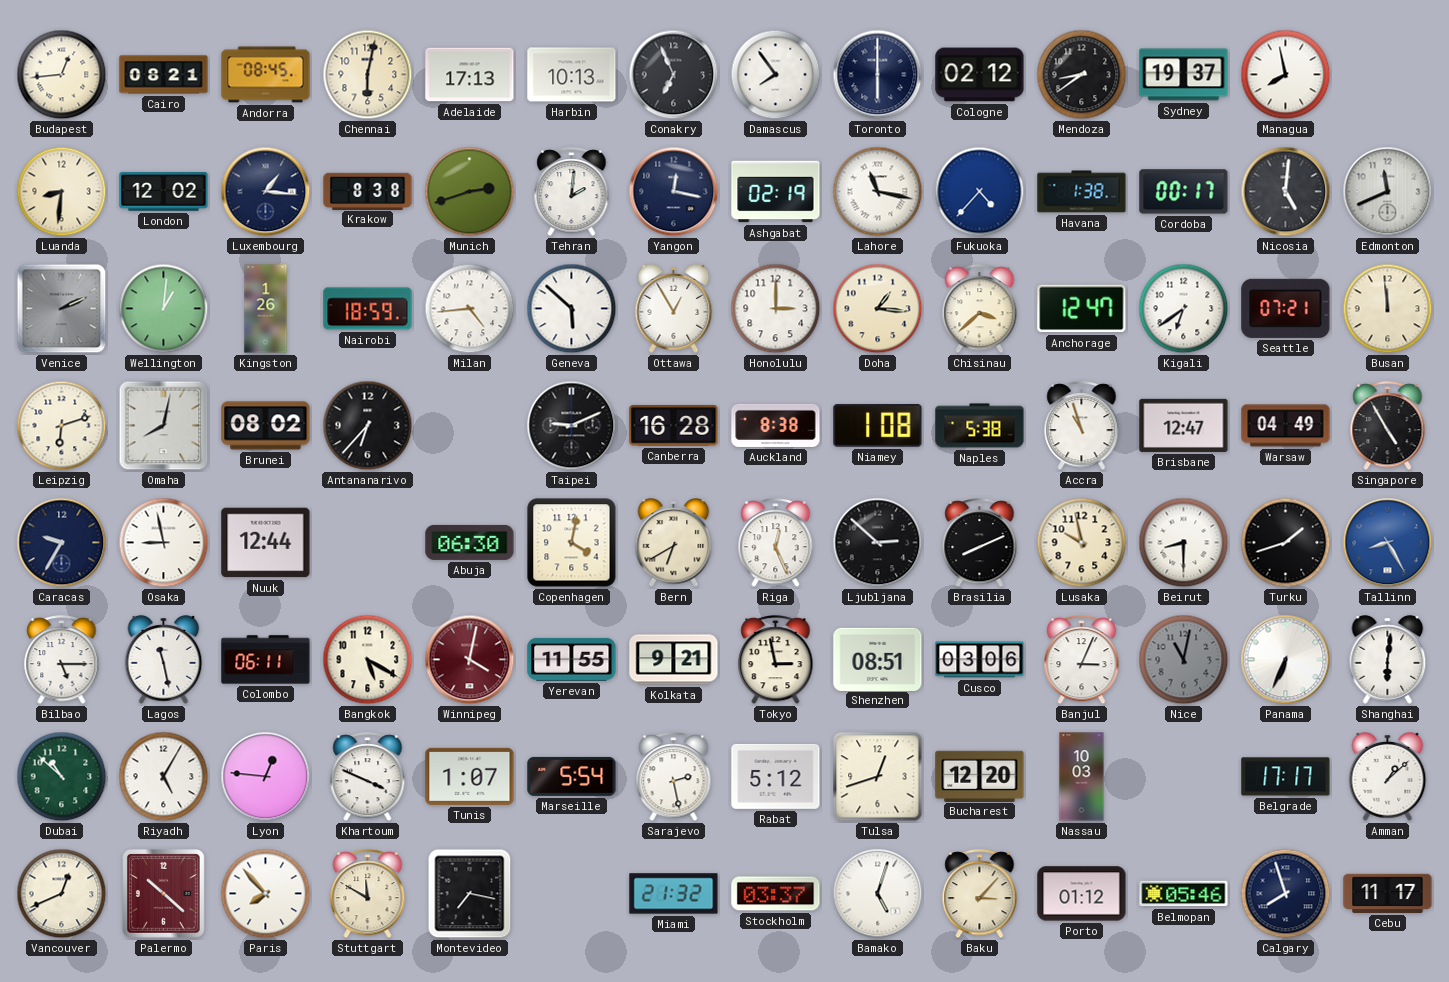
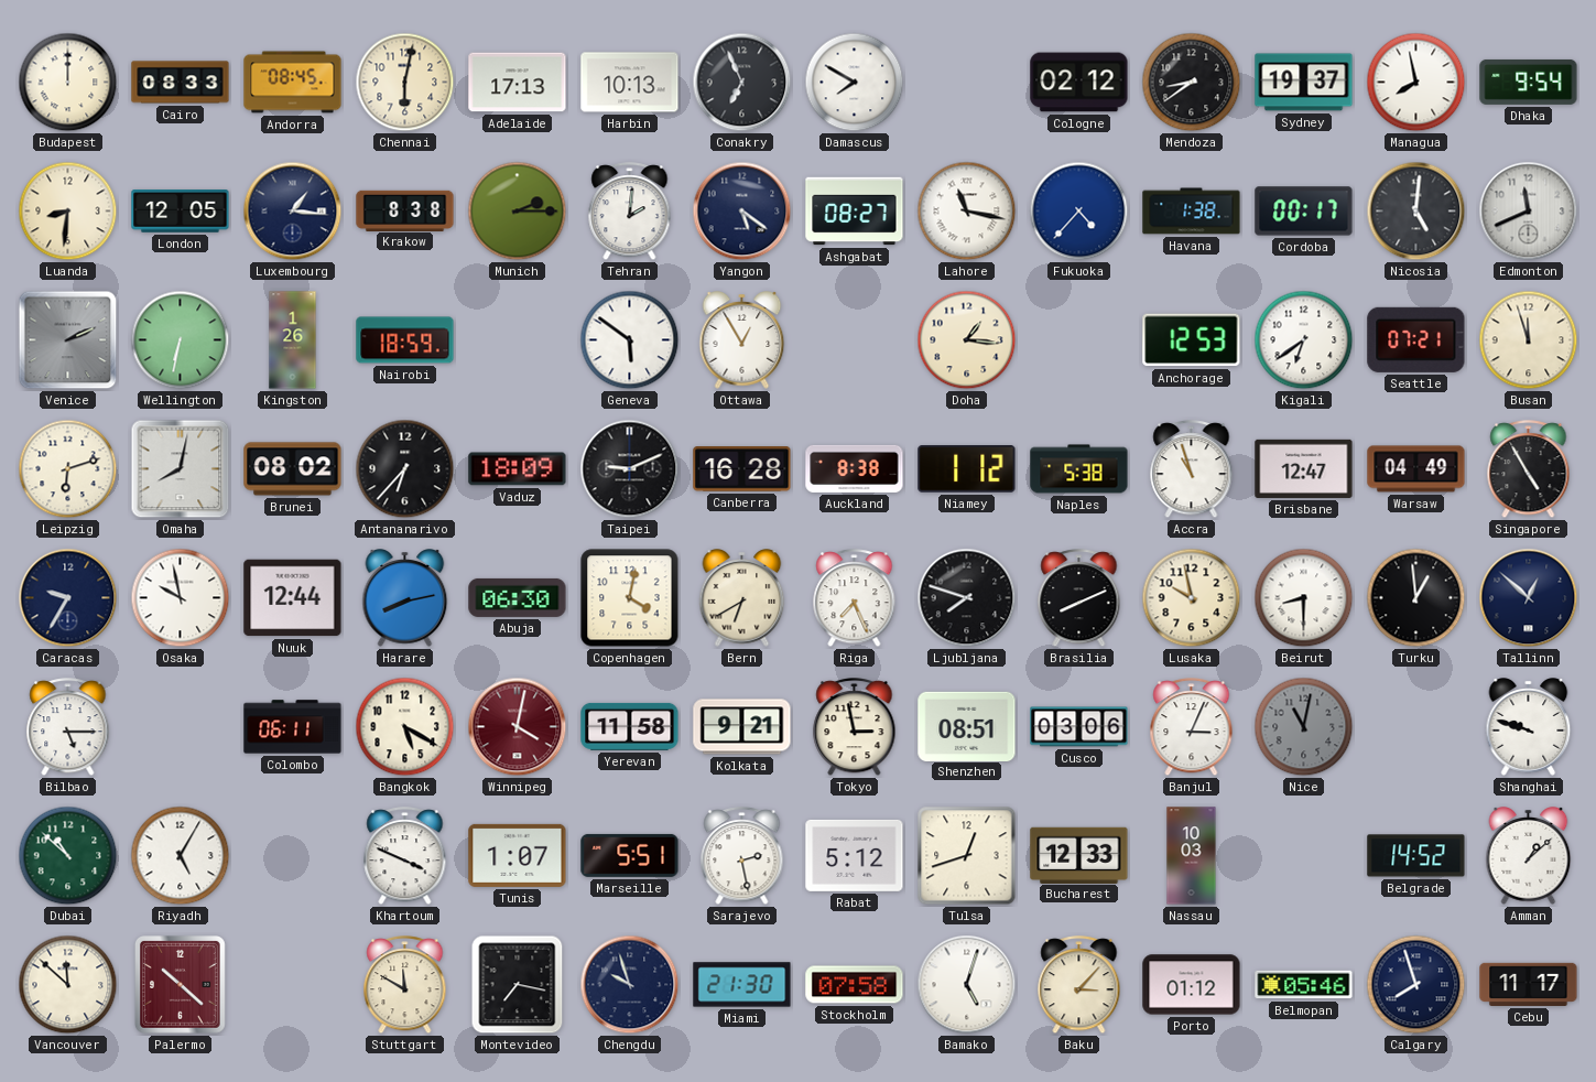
Budapest: 12:44 -> 12:00 (68, 83)
Cairo: 08:21 -> 08:33 (181, 83)
Damascus: 7:54 -> 7:50 (855, 83)
Toronto: 6:00 -> none (878, 75)
Dhaka: none -> 9:54 (1529, 82)
London: 12:02 -> 12:05 (181, 212)
Munich: 2:42 -> 2:15 (518, 212)
Yangon: 12:17 -> 5:21 (742, 212)
Ashgabat: 02:19 -> 08:27 (855, 212)
Wellington: 1:01 -> 6:32 (181, 340)
Milan: 4:44 -> none (470, 309)
Geneva: 5:52 -> 5:51 (630, 340)
Honolulu: 3:00 -> none (776, 309)
Chisinau: 3:38 -> none (980, 309)
Anchorage: 12:47 -> 12:53 (1192, 340)
Busan: 11:59 -> 11:57 (1529, 340)
Vaduz: none -> 18:09 (518, 469)
Niamey: 1:08 -> 1:12 (967, 469)
Osaka: 8:58 -> 9:58 (181, 598)
Harare: none -> 8:13 (405, 598)
Riga: 12:26 -> 7:26 (855, 598)
Ljubljana: 2:52 -> 7:48 (967, 598)
Turku: 1:42 -> 12:59 (1416, 598)
Tallinn: 8:25 -> 12:52 (1529, 598)
Tallinn dial: blue -> navy (1529, 598)
Lagos: 11:28 -> none (164, 660)
Yerevan: 11:55 -> 11:58 (630, 726)
Panama: 6:34 -> none (1286, 660)
Shanghai: 6:01 -> 9:48 (1529, 727)
Lyon: 12:46 -> none (266, 777)
Marseille: 5:54 -> 5:51 (630, 855)
Bucharest: 12:20 -> 12:33 (1079, 855)
Belgrade: 17:17 -> 14:52 (1416, 856)
Vancouver: 12:41 -> 11:52 (68, 985)
Paris: 7:53 -> none (266, 894)
Chengdu: none -> 9:57 (630, 985)
Miami: 21:32 -> 21:30 (742, 985)
Stockholm: 03:37 -> 07:58 (855, 985)
